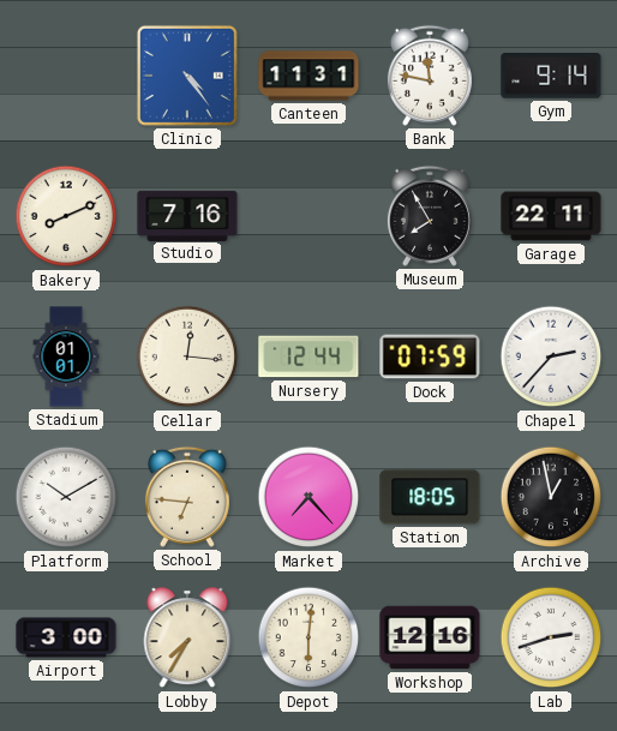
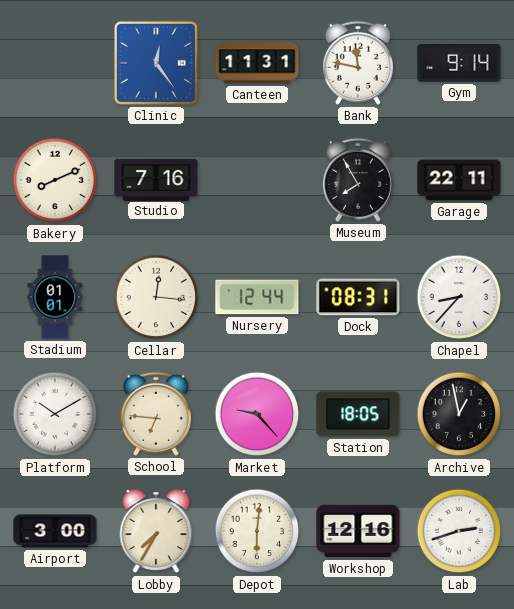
Clinic: 4:24 -> 12:24 (156, 63)
Dock: 07:59 -> 08:31 (358, 297)
Chapel: 2:37 -> 8:37 (459, 297)
Market: 7:23 -> 9:23 (257, 414)
